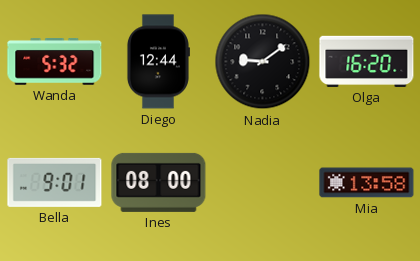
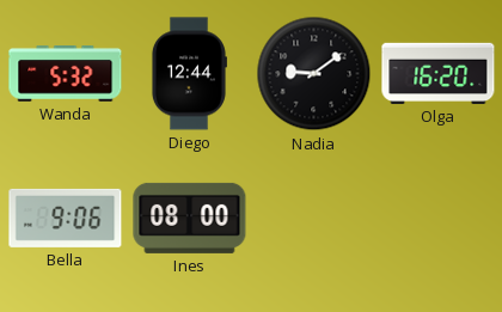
Bella: 9:01 -> 9:06 (66, 218)
Mia: 13:58 -> none (367, 183)
